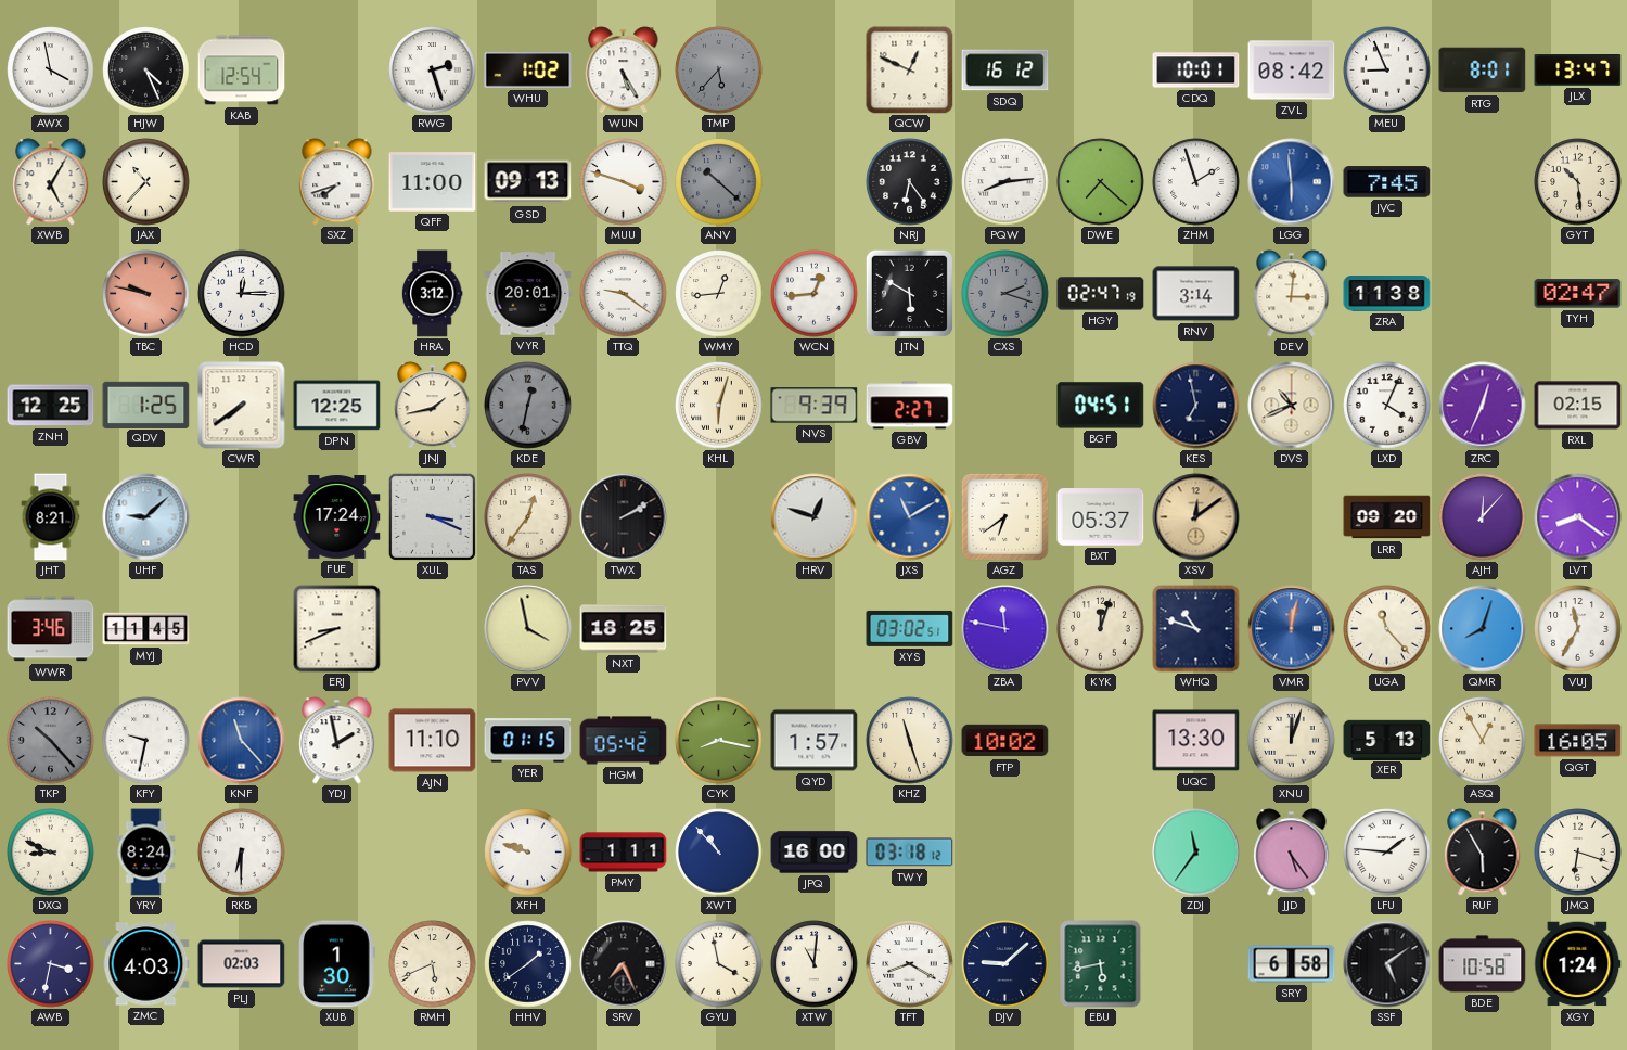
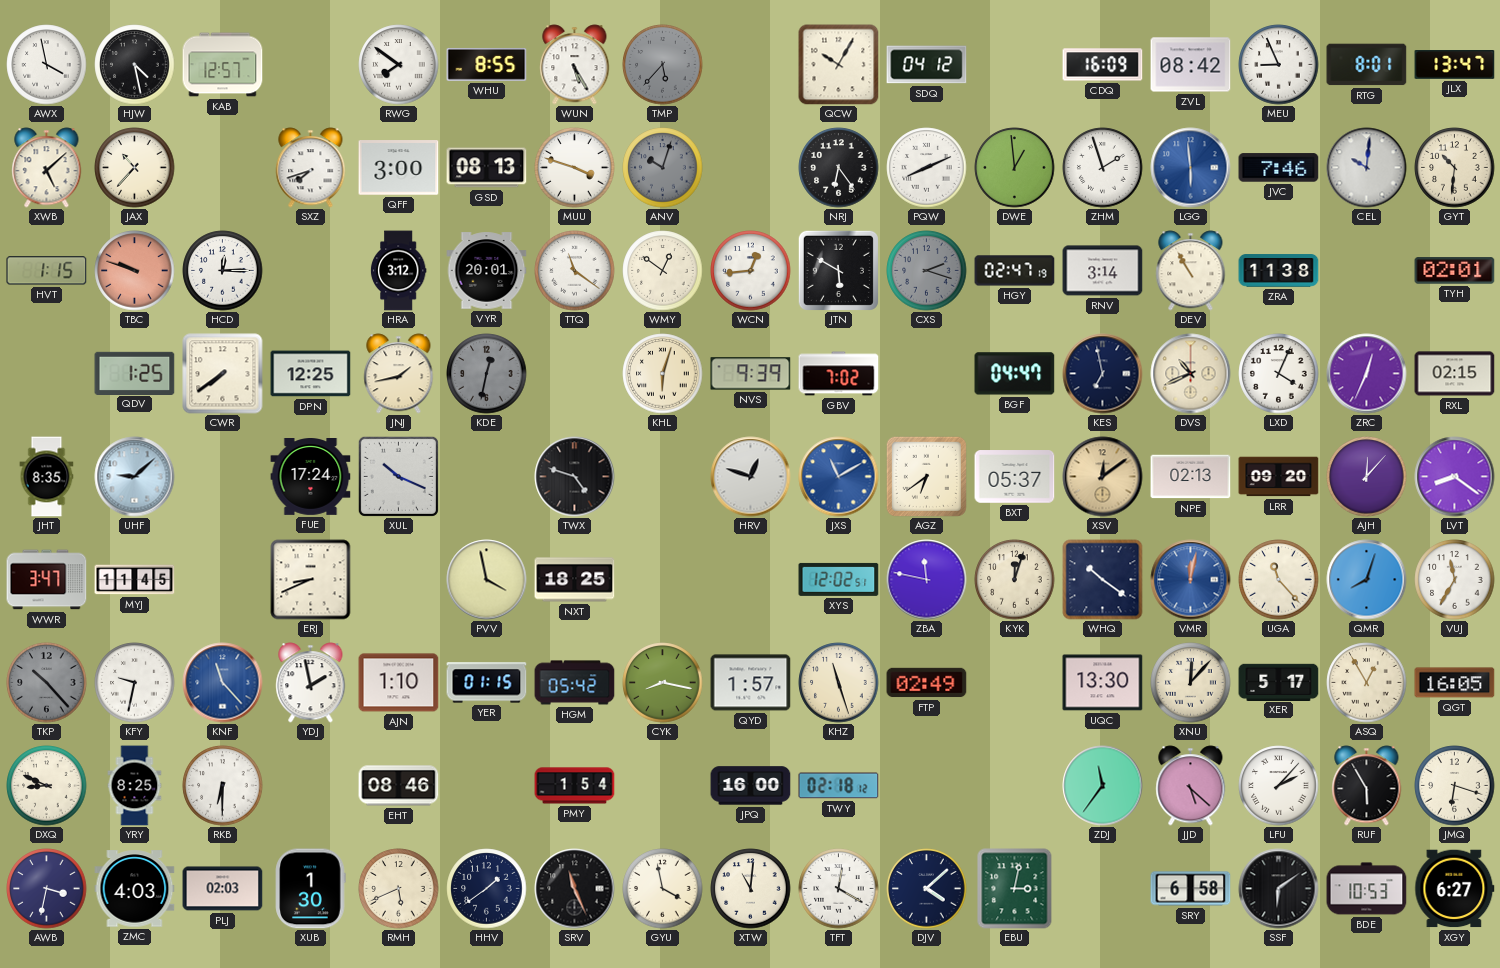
HJW: 4:26 -> 4:28 (135, 65)
KAB: 12:54 -> 12:57 (223, 65)
RWG: 2:27 -> 7:51 (399, 65)
WHU: 1:02 -> 8:55 (487, 64)
QCW: 12:49 -> 10:05 (839, 65)
SDQ: 16:12 -> 04:12 (927, 65)
CDQ: 10:01 -> 16:09 (1103, 65)
XWB: 5:05 -> 5:08 (47, 168)
QFF: 11:00 -> 3:00 (399, 168)
GSD: 09:13 -> 08:13 (487, 168)
ANV: 10:22 -> 10:03 (663, 168)
PQW: 8:14 -> 8:11 (927, 168)
DWE: 7:22 -> 12:59 (1015, 168)
JVC: 7:45 -> 7:46 (1279, 168)
CEL: none -> 10:01 (1367, 168)
GYT: 10:29 -> 10:31 (1455, 168)
HVT: none -> 1:15 (47, 271)
TBC: 9:47 -> 9:48 (135, 271)
TTQ: 9:21 -> 11:21 (575, 271)
WMY: 12:44 -> 12:51 (663, 271)
DEV: 3:01 -> 10:55 (1191, 271)
TYH: 02:47 -> 02:01 (1455, 271)
ZNH: 12:25 -> none (51, 406)
GBV: 2:27 -> 7:02 (839, 374)
BGF: 04:51 -> 04:47 (1015, 374)
JHT: 8:21 -> 8:35 (47, 477)
XUL: 3:19 -> 10:19 (398, 476)
TAS: 12:36 -> none (528, 517)
TWX: 2:10 -> 4:48 (575, 477)
NPE: none -> 02:13 (1191, 477)
WWR: 3:46 -> 3:47 (47, 580)
XYS: 03:02 -> 12:02 (839, 579)
WHQ: 10:48 -> 10:21 (1103, 580)
AJN: 11:10 -> 1:10 (399, 683)
FTP: 10:02 -> 02:49 (927, 683)
XNU: 12:03 -> 12:07 (1191, 683)
XER: 5:13 -> 5:17 (1279, 682)
YRY: 8:24 -> 8:25 (135, 786)
EHT: none -> 08:46 (399, 786)
XFH: 9:48 -> none (528, 853)
PMY: 1:11 -> 1:54 (575, 786)
XWT: 10:53 -> none (719, 853)
TWY: 03:18 -> 02:18 (839, 786)
JJD: 5:24 -> 5:22 (1191, 786)
LFU: 1:46 -> 2:07 (1279, 786)
SRV: 7:26 -> 11:26 (575, 889)
TFT: 8:20 -> 12:20 (839, 889)
DJV: 9:08 -> 4:08 (927, 889)
EBU: 5:43 -> 3:02 (1015, 889)
SSF: 5:09 -> 6:09 (1279, 889)
BDE: 10:58 -> 10:53 (1367, 889)
XGY: 1:24 -> 6:27 (1455, 889)
